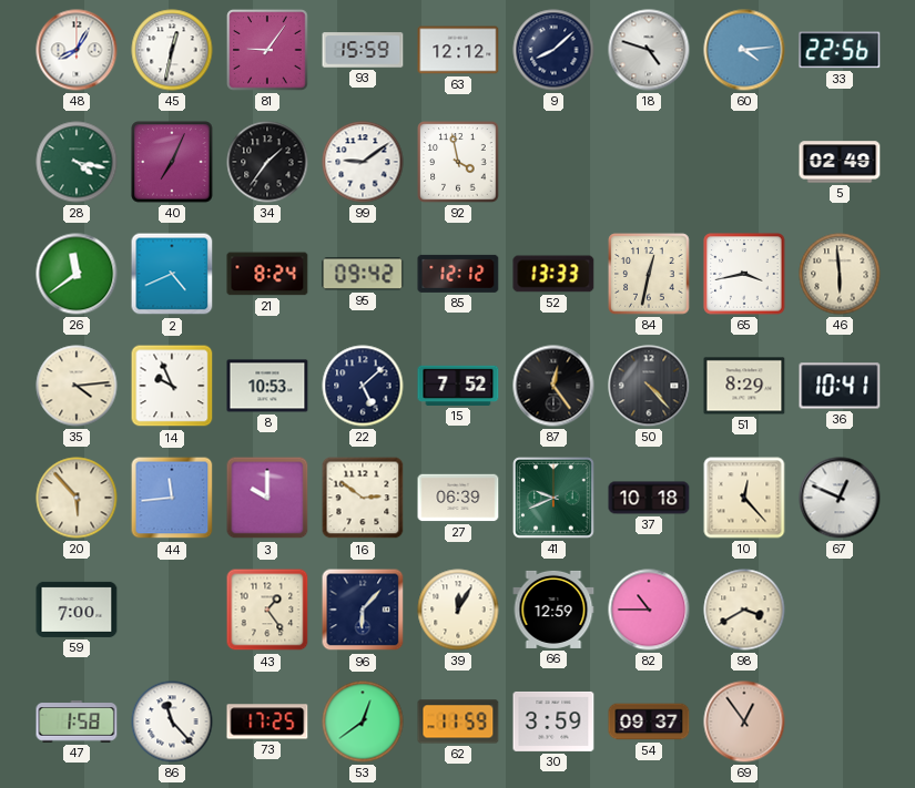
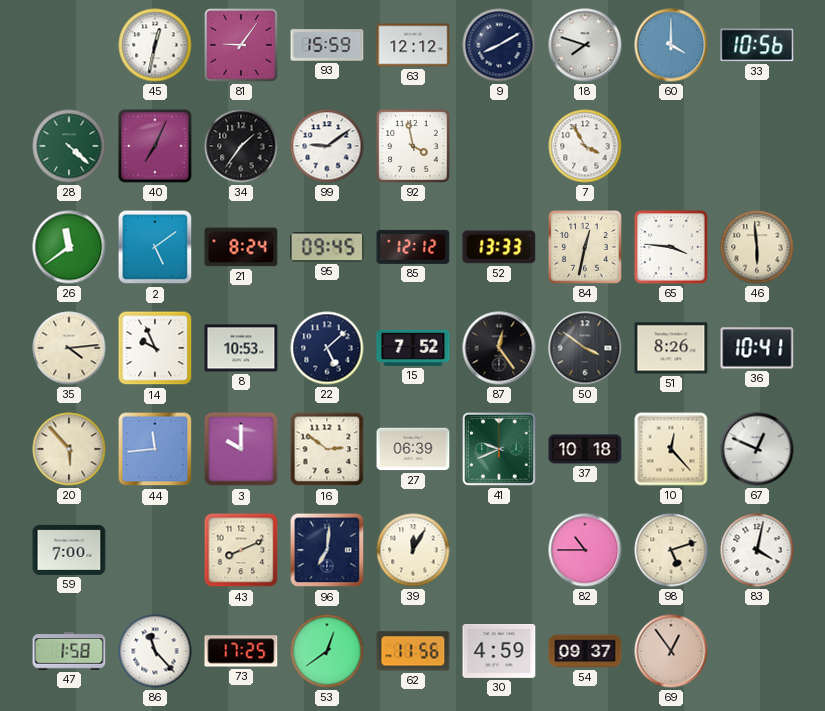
48: 8:05 -> none (77, 50)
9: 8:08 -> 8:10 (499, 45)
18: 4:48 -> 7:48 (585, 45)
60: 4:14 -> 4:00 (671, 45)
33: 22:56 -> 10:56 (757, 45)
28: 4:17 -> 4:22 (69, 146)
7: none -> 3:55 (585, 146)
5: 02:49 -> none (840, 162)
2: 4:41 -> 5:09 (155, 247)
95: 09:42 -> 09:45 (327, 247)
65: 3:43 -> 3:46 (671, 247)
50: 4:23 -> 3:51 (585, 348)
51: 8:29 -> 8:26 (671, 348)
43: 1:24 -> 8:11 (241, 550)
96: 6:07 -> 7:01 (327, 550)
66: 12:59 -> none (553, 610)
98: 3:40 -> 5:12 (671, 550)
83: none -> 4:02 (757, 550)
62: 11:59 -> 11:56 (413, 651)
30: 3:59 -> 4:59 (499, 651)
